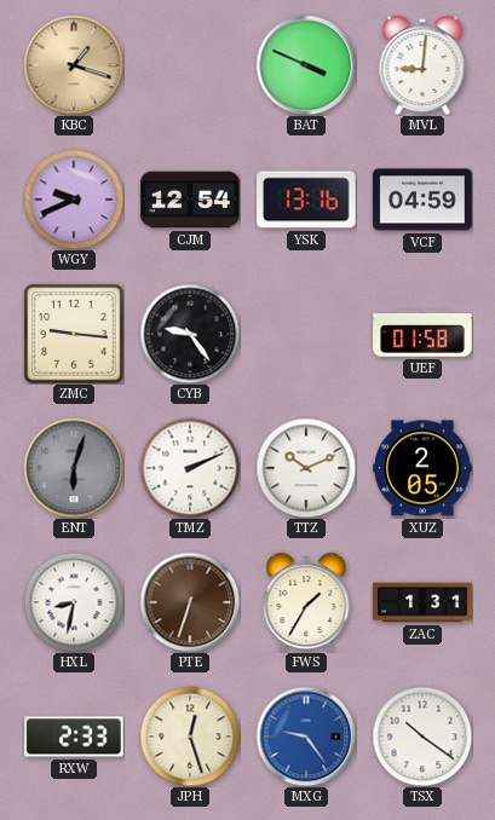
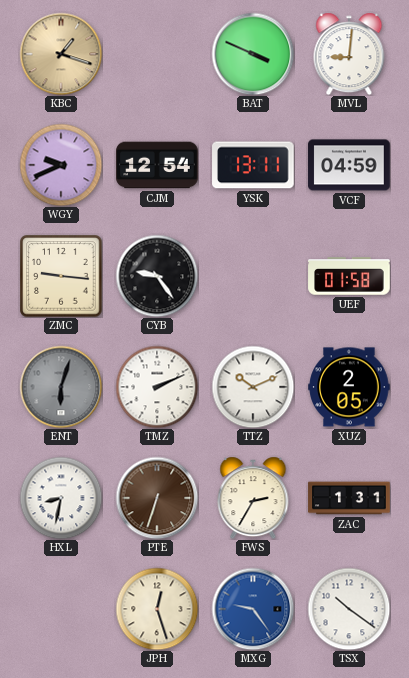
YSK: 13:16 -> 13:11 (253, 165)
FWS: 1:35 -> 2:35 (253, 498)
RXW: 2:33 -> none (74, 737)
